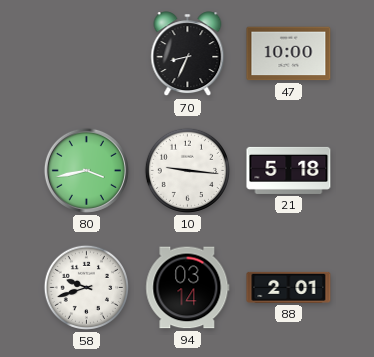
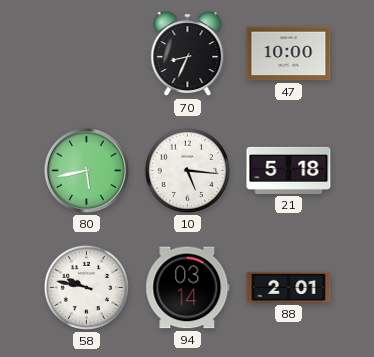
80: 3:43 -> 5:43 (86, 170)
10: 9:16 -> 5:16 (187, 170)
58: 9:42 -> 9:47 (86, 287)
